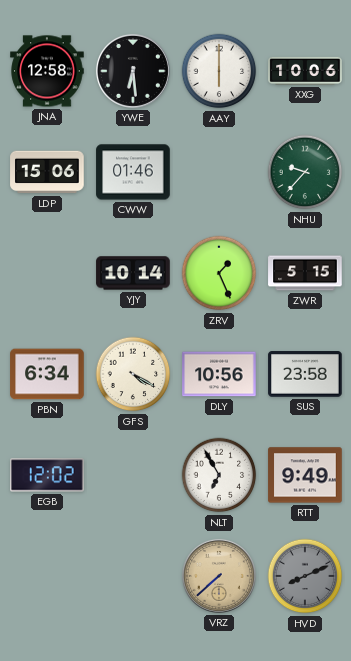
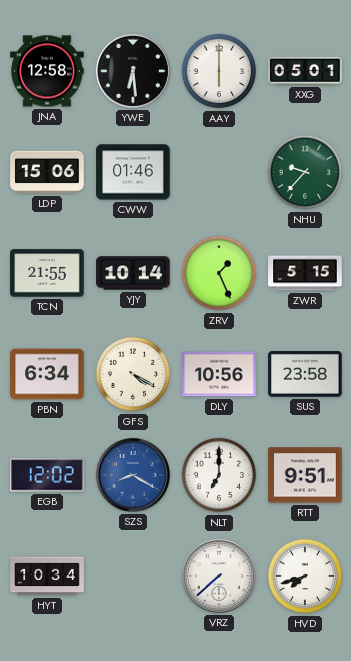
XXG: 10:06 -> 05:01 (305, 71)
TCN: none -> 21:55 (47, 273)
SZS: none -> 8:20 (133, 475)
NLT: 6:55 -> 7:00 (219, 475)
RTT: 9:49 -> 9:51 (305, 475)
HYT: none -> 10:34 (47, 576)
VRZ dial: champagne -> white (219, 576)
HVD: 8:11 -> 7:42 (305, 576)
HVD dial: grey -> white (305, 576)
